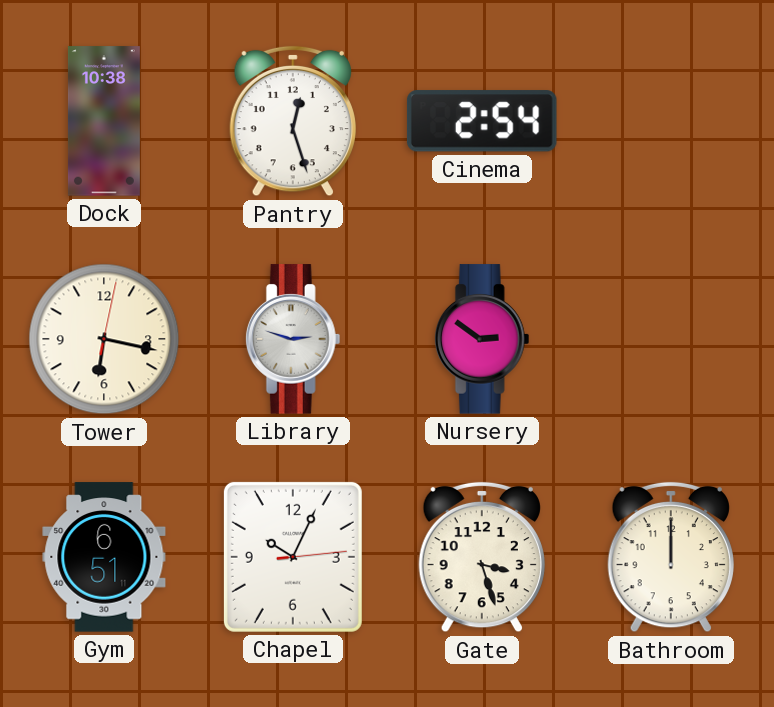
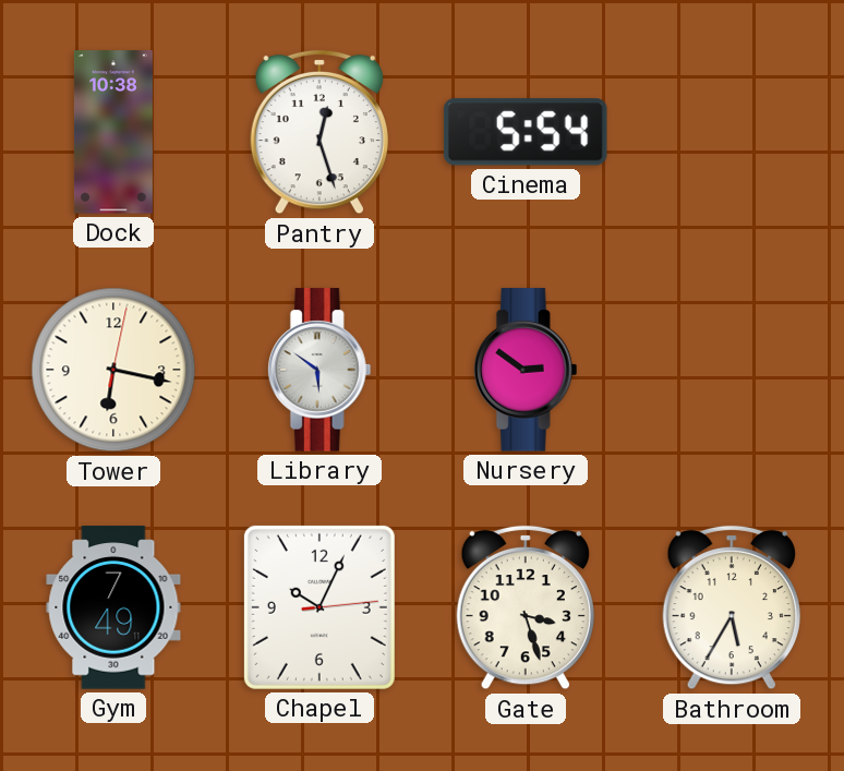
Cinema: 2:54 -> 5:54 (526, 132)
Library: 2:48 -> 5:51 (319, 370)
Gym: 6:51 -> 7:49 (113, 607)
Bathroom: 12:00 -> 5:35 (732, 607)
